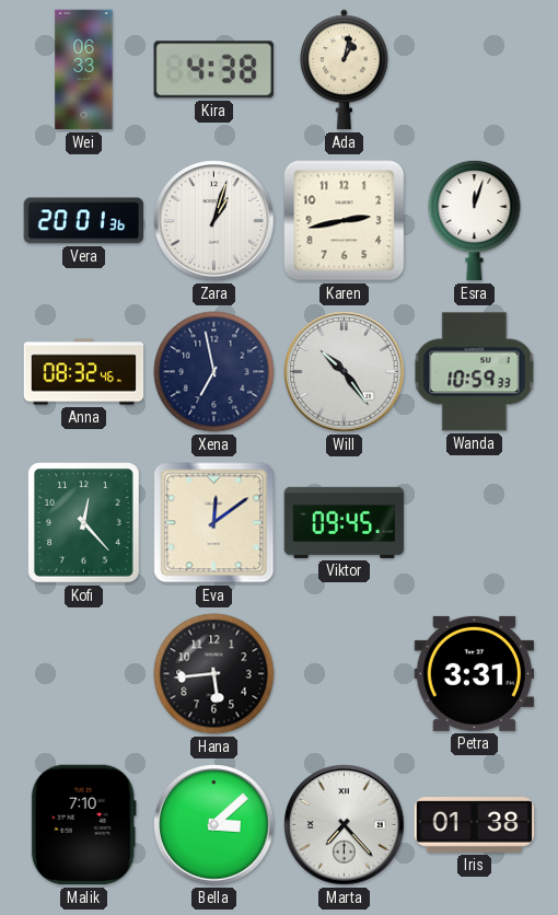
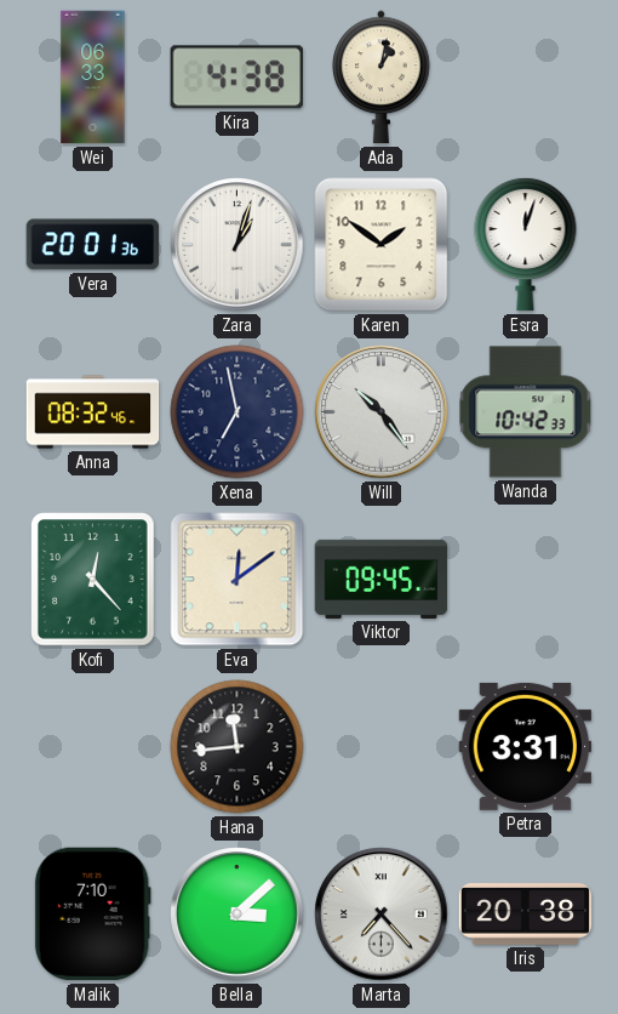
Karen: 2:43 -> 1:51 (382, 245)
Wanda: 10:59 -> 10:42 (526, 412)
Hana: 5:44 -> 11:44 (238, 747)
Iris: 01:38 -> 20:38 (526, 915)
